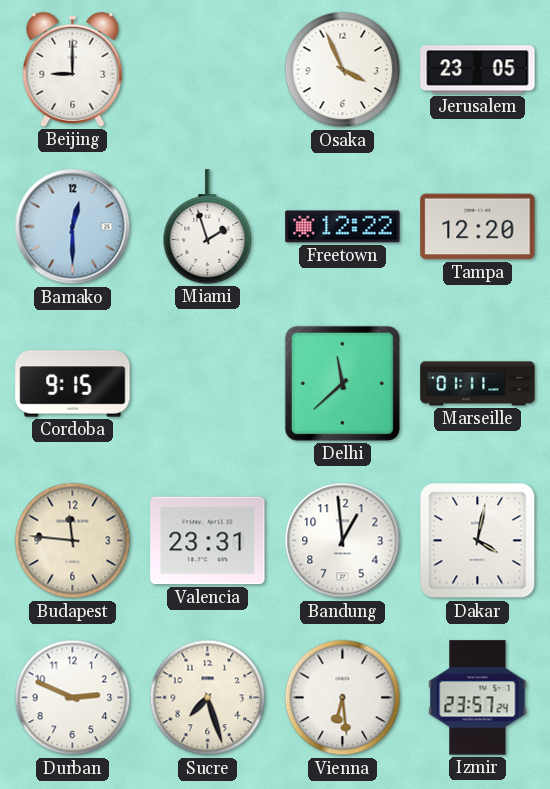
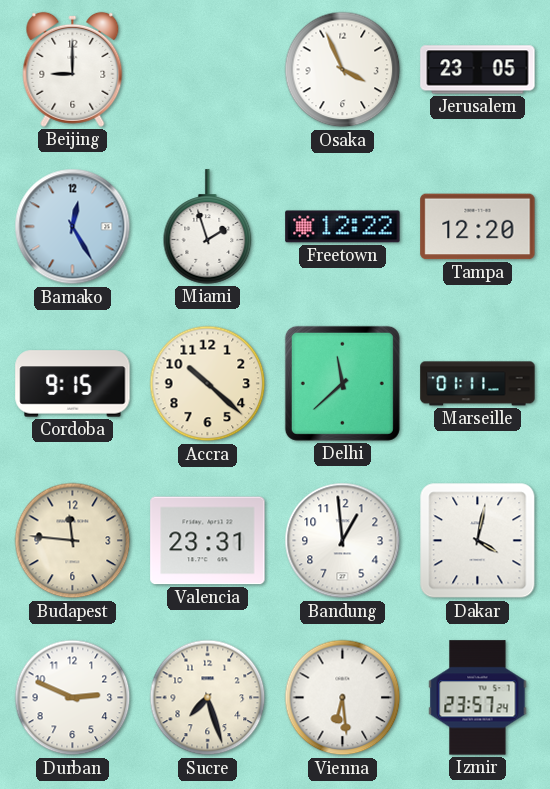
Bamako: 12:30 -> 12:25 (73, 227)
Accra: none -> 10:22 (208, 384)
